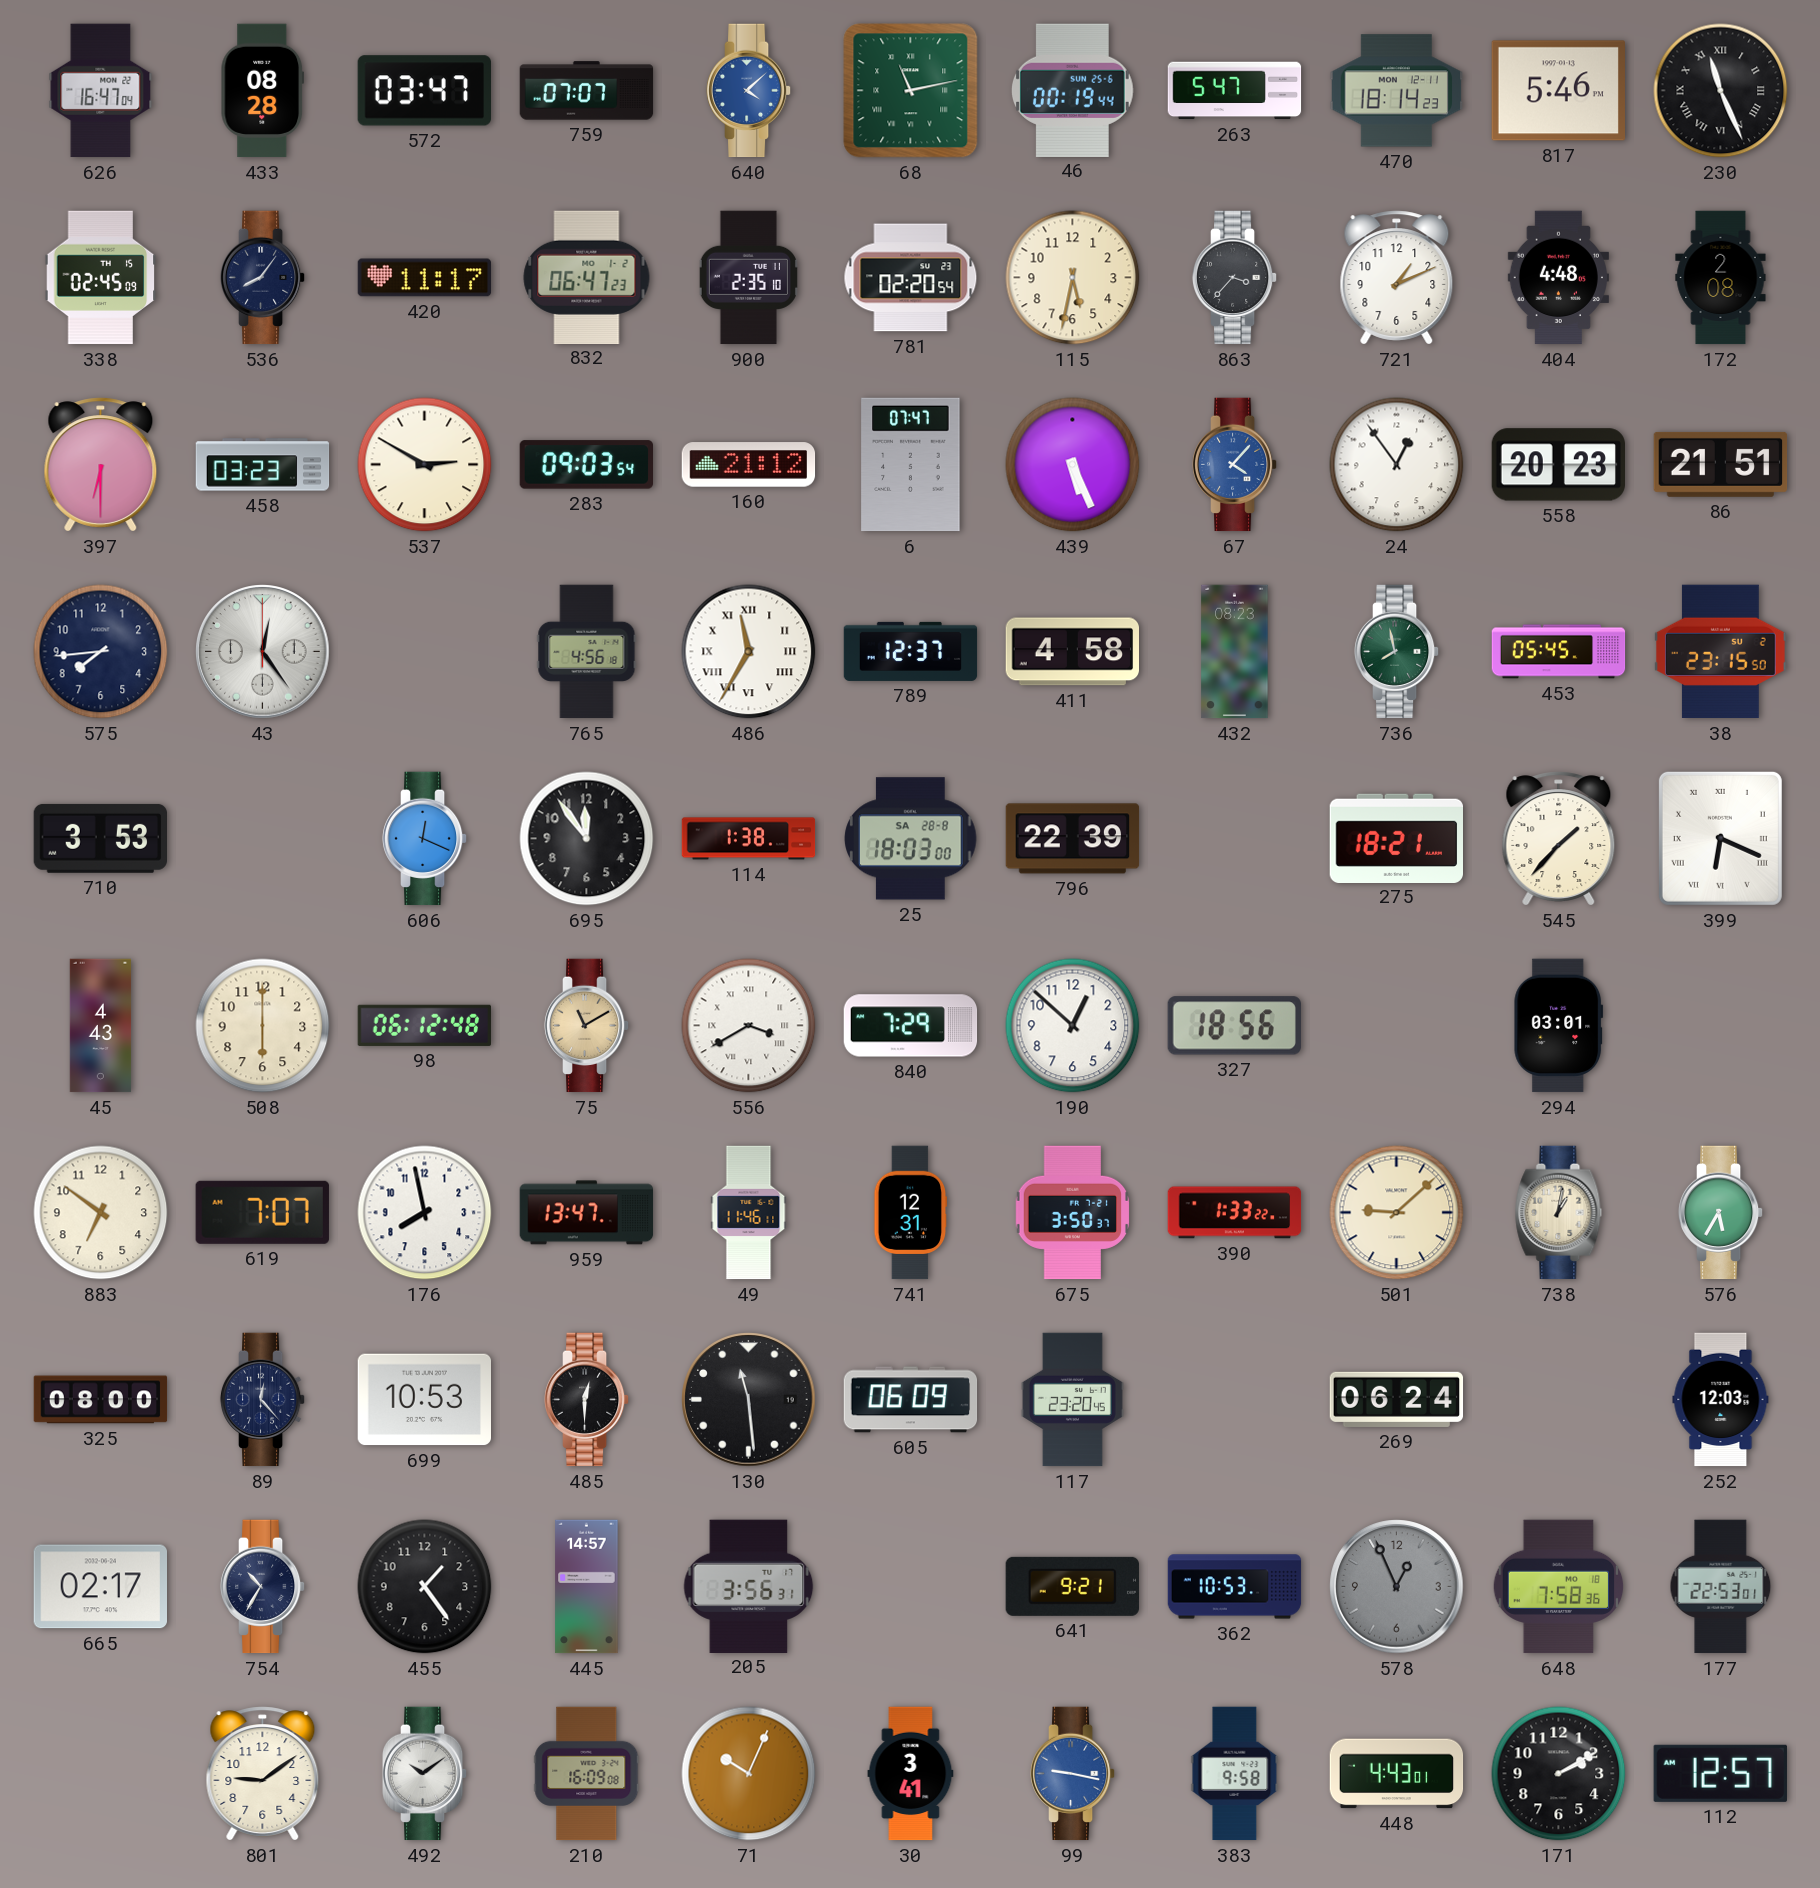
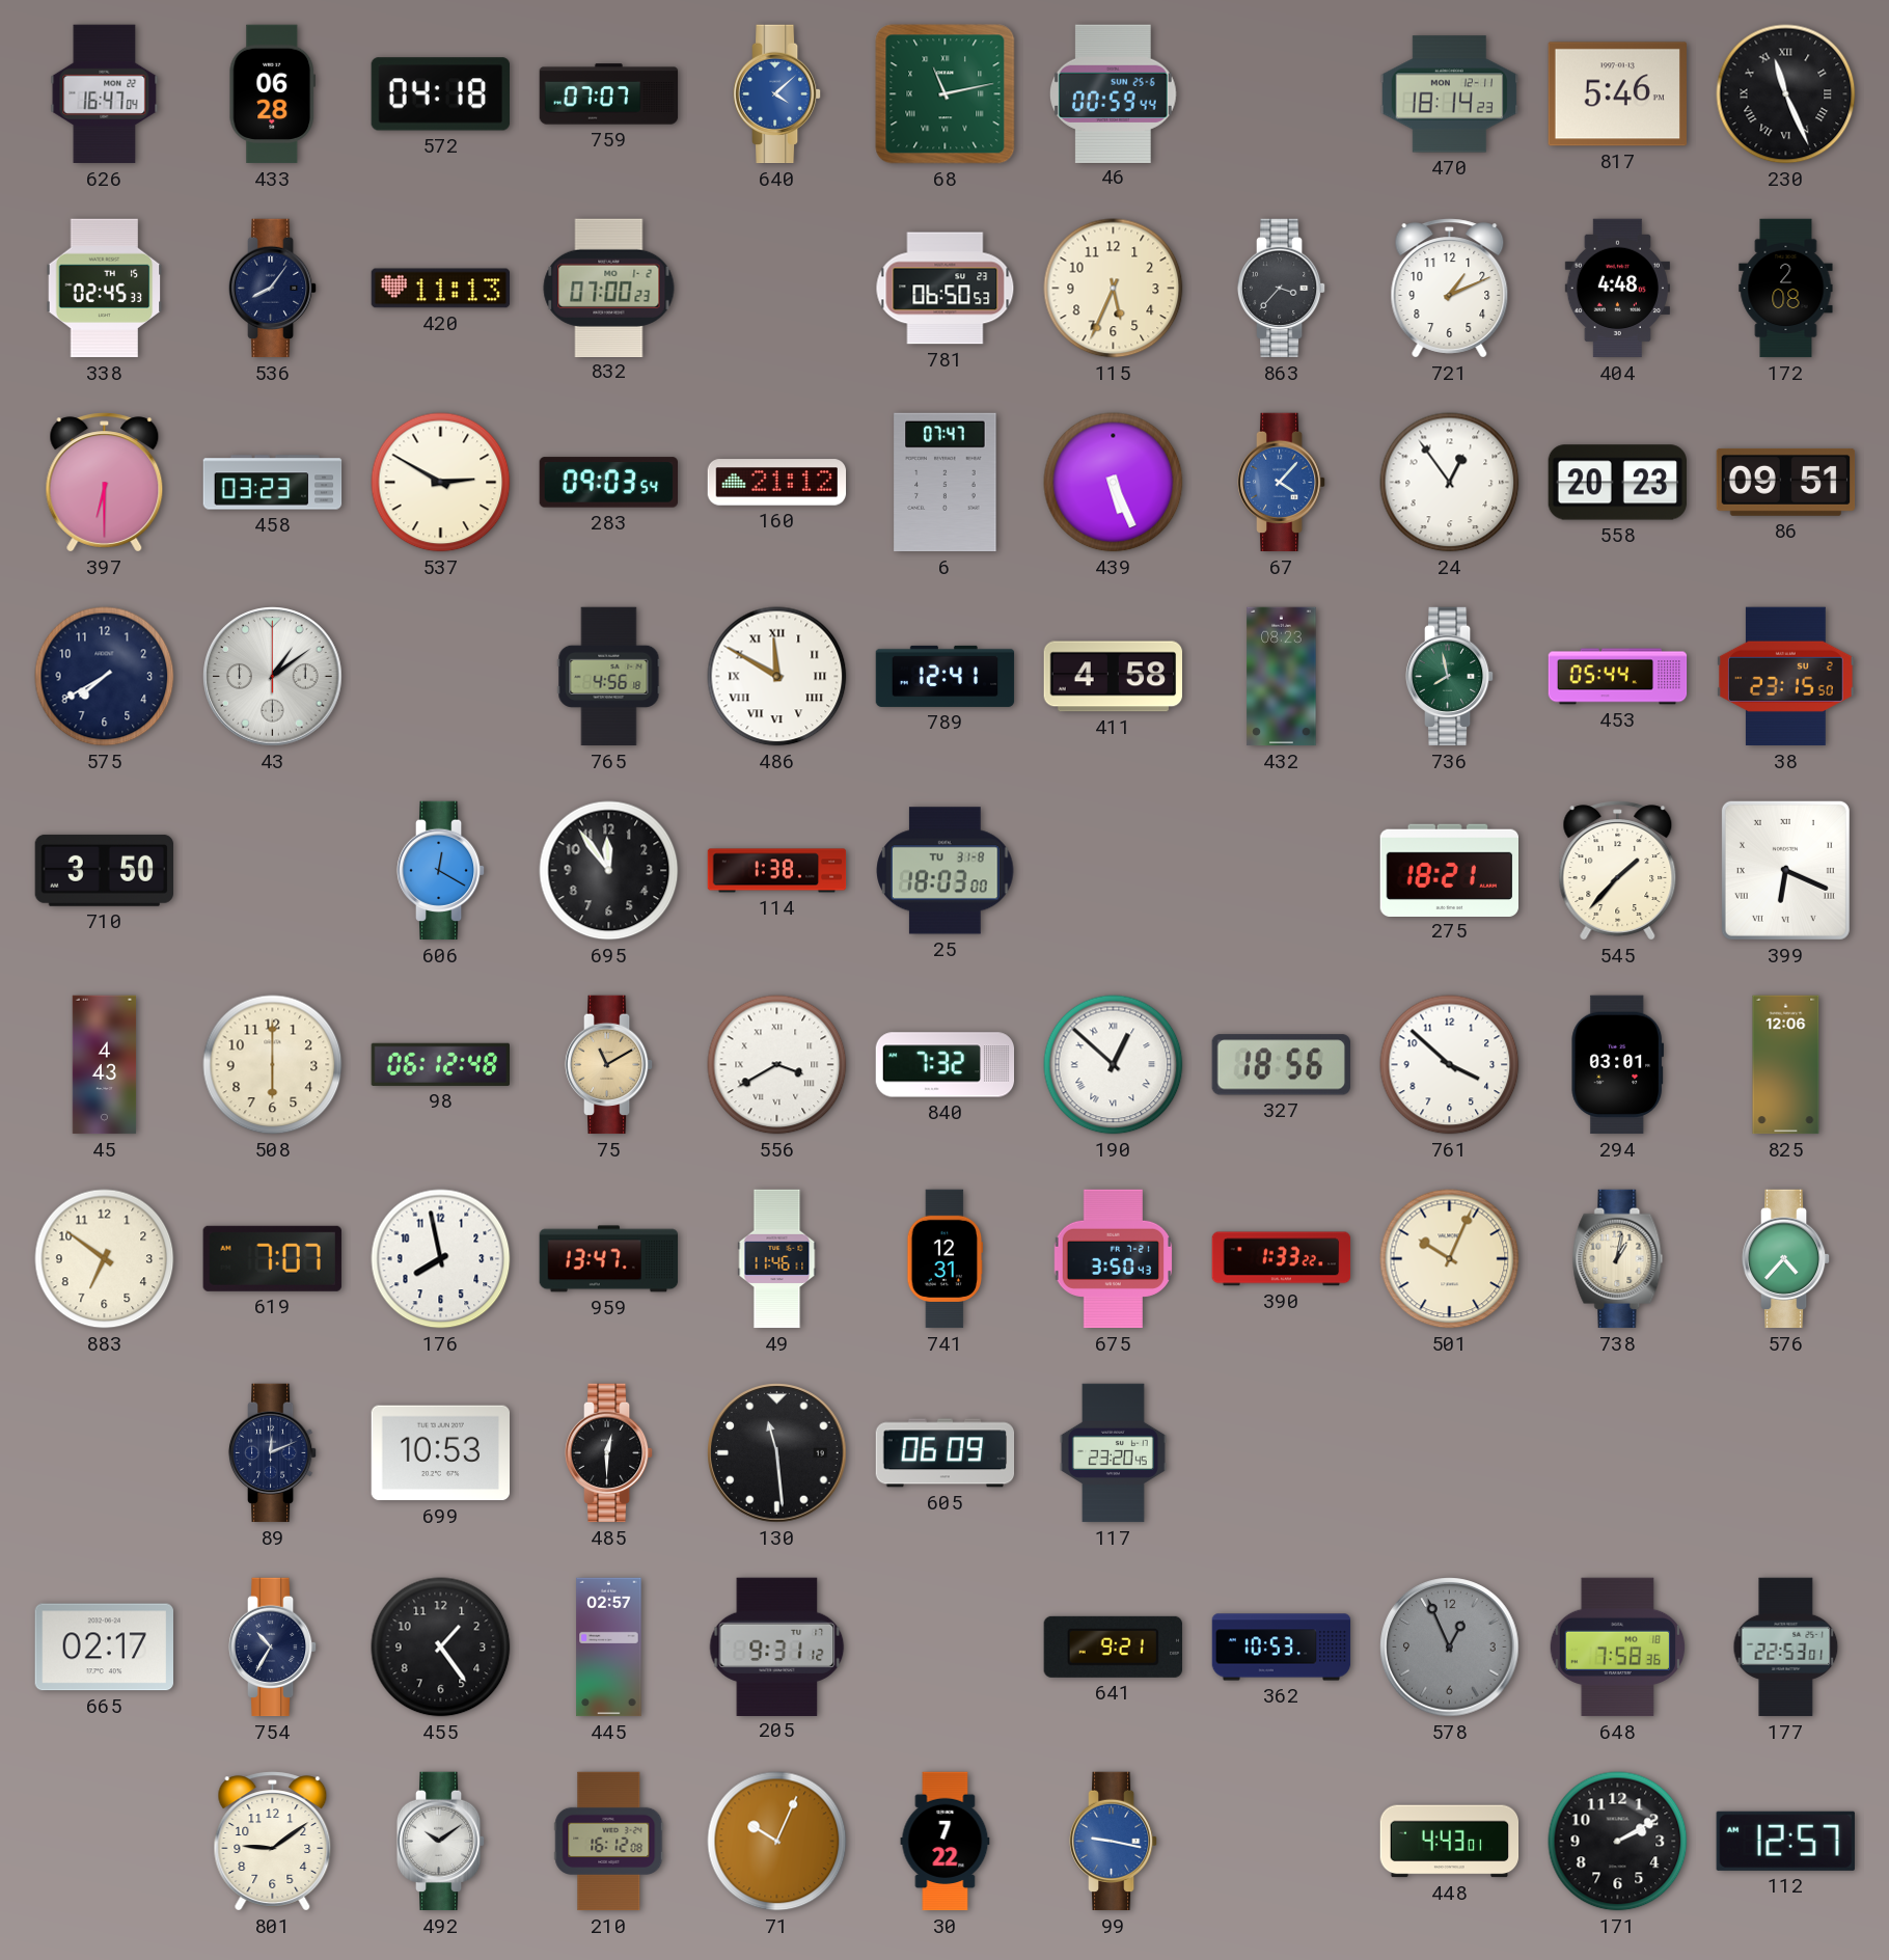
433: 08:28 -> 06:28 (272, 94)
572: 03:47 -> 04:18 (440, 94)
46: 00:19 -> 00:59 (1113, 93)
263: 5:47 -> none (1235, 91)
338: 02:45:09 -> 02:45:33 (105, 289)
420: 11:17 -> 11:13 (441, 289)
832: 06:47 -> 07:00 (609, 288)
900: 2:35 -> none (748, 278)
781: 02:20 -> 06:50 (946, 289)
115: 5:32 -> 5:34 (1114, 289)
86: 21:51 -> 09:51 (1786, 482)
575: 7:44 -> 7:40 (105, 677)
43: 12:24 -> 1:09 (273, 677)
486: 11:35 -> 11:50 (777, 677)
789: 12:37 -> 12:41 (946, 676)
453: 05:45 -> 05:44 (1618, 677)
710: 3:53 -> 3:50 (104, 870)
606: 12:19 -> 12:20 (441, 871)
25 date: SA 28-8 -> TU 31-8 (946, 871)
796: 22:39 -> none (1073, 839)
840: 7:29 -> 7:32 (946, 1065)
190 numerals: Arabic -> Roman (1114, 1065)
761: none -> 3:52 (1450, 1065)
825: none -> 12:06 (1786, 1065)
675: 3:50:37 -> 3:50:43 (1113, 1259)
501: 9:08 -> 10:04 (1450, 1259)
576: 5:35 -> 4:37 (1786, 1259)
325: 08:00 -> none (101, 1400)
89: 12:23 -> 12:11 (273, 1453)
269: 06:24 -> none (1397, 1399)
252: 12:03 -> none (1721, 1400)
445: 14:57 -> 02:57 (609, 1648)
205: 3:56 -> 9:31 (777, 1646)
210: 16:09 -> 16:12 (609, 1842)
30: 3:41 -> 7:22 (946, 1842)
383: 9:58 -> none (1235, 1774)
